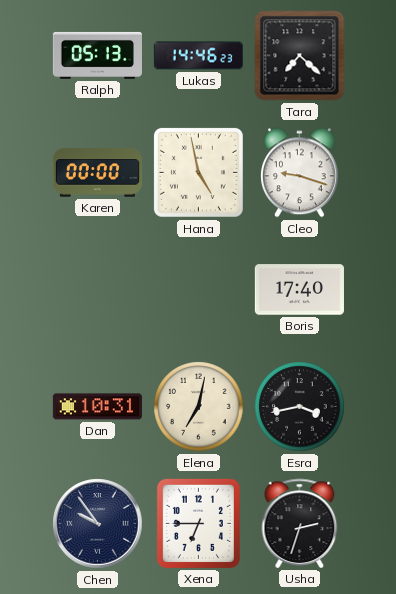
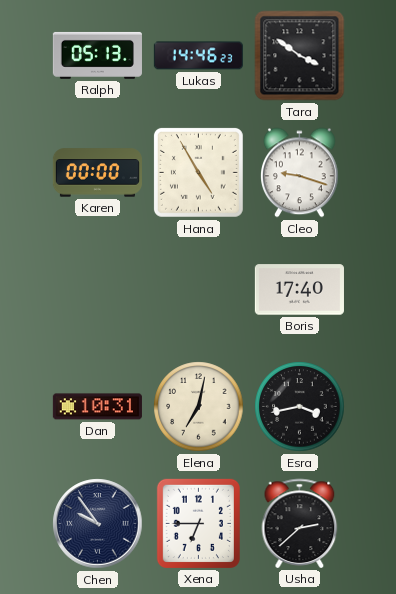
Tara: 7:22 -> 3:51 (300, 56)
Hana: 4:58 -> 4:55 (198, 172)
Usha: 2:33 -> 2:38 (300, 523)
